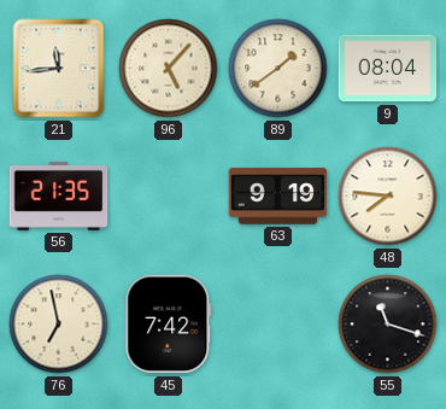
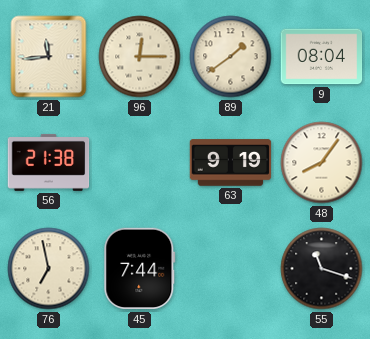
96: 5:07 -> 12:15 (140, 57)
56: 21:35 -> 21:38 (49, 162)
48: 7:46 -> 8:06 (322, 163)
45: 7:42 -> 7:44 (140, 269)
